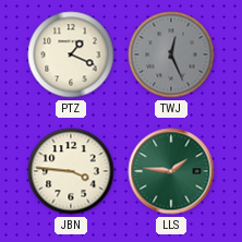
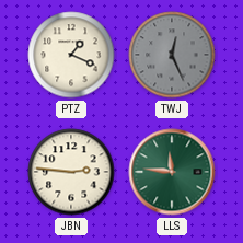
JBN: 3:46 -> 2:46 (71, 172)
LLS: 1:46 -> 11:46 (172, 172)
